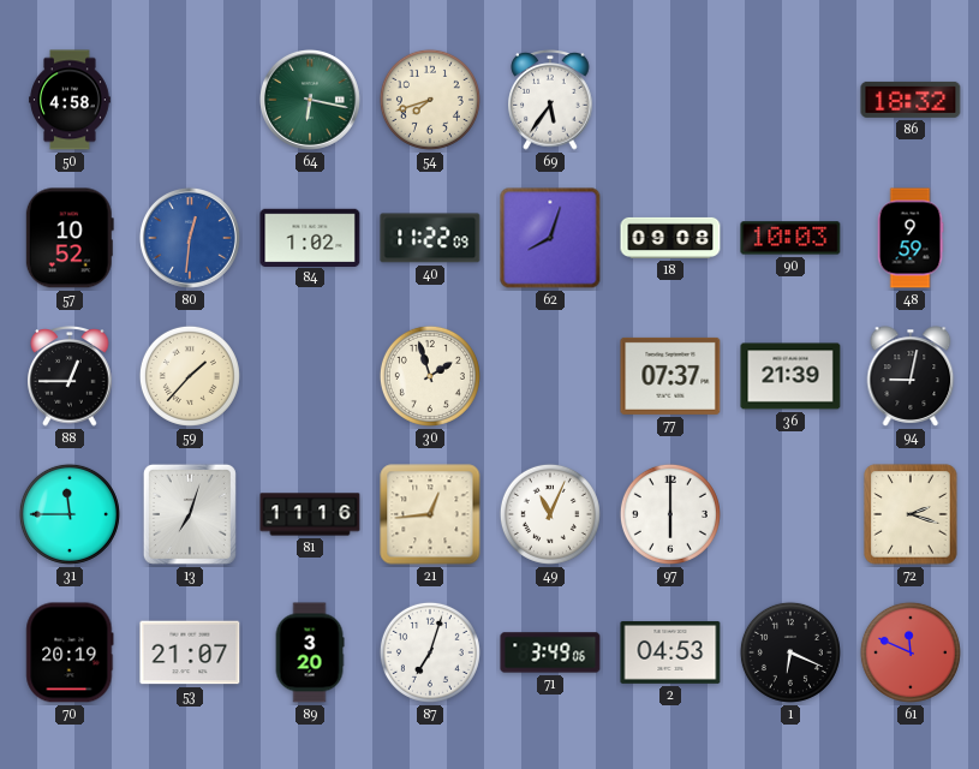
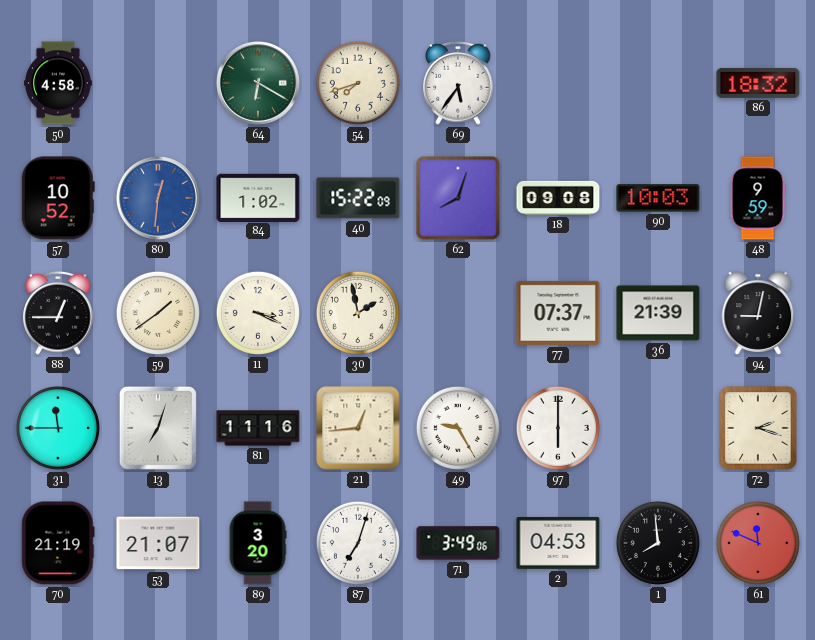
64: 6:17 -> 6:20 (258, 83)
40: 11:22 -> 15:22 (358, 198)
59: 1:37 -> 1:39 (158, 313)
11: none -> 3:19 (258, 313)
30: 1:57 -> 1:58 (358, 313)
49: 11:04 -> 9:25 (458, 428)
70: 20:19 -> 21:19 (58, 543)
1: 6:19 -> 7:59 (658, 543)
